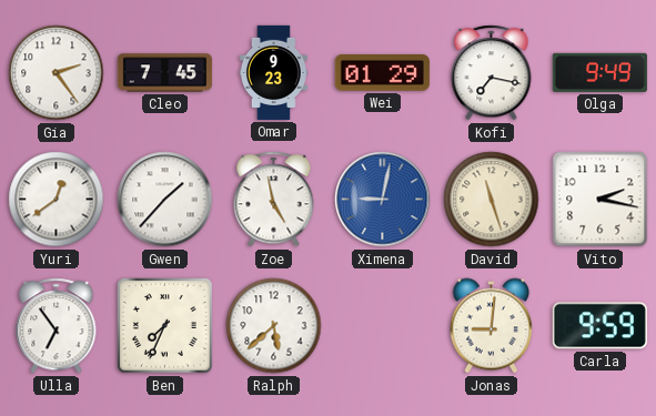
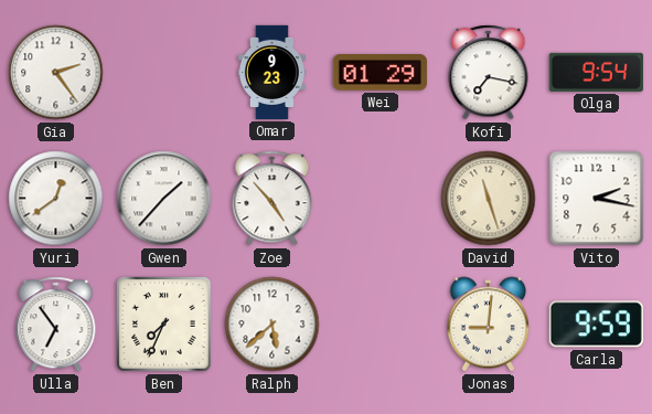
Cleo: 7:45 -> none (164, 73)
Olga: 9:49 -> 9:54 (596, 72)
Zoe: 4:58 -> 4:53 (272, 199)
Ximena: 9:02 -> none (383, 200)
